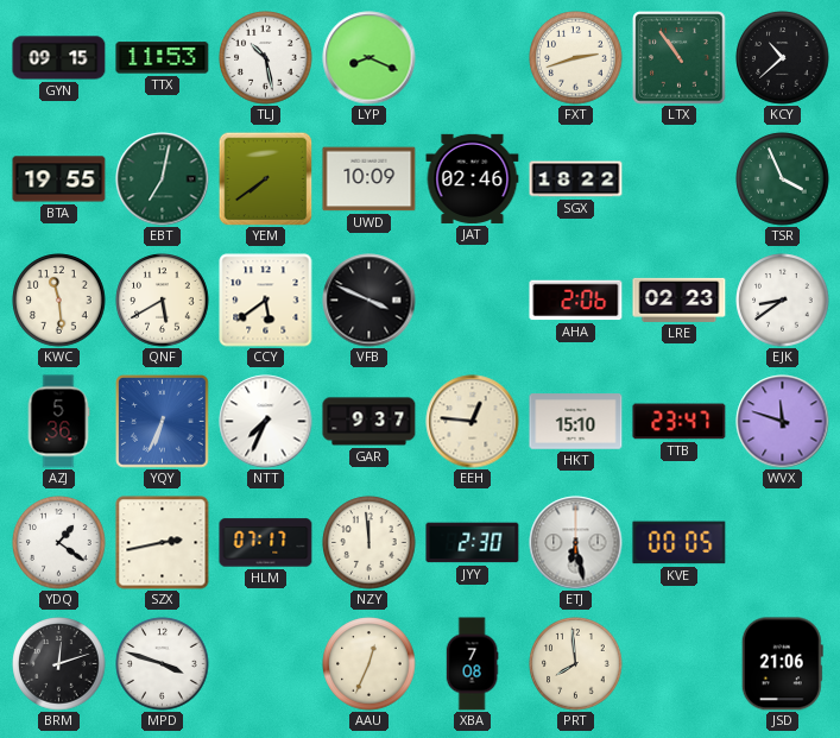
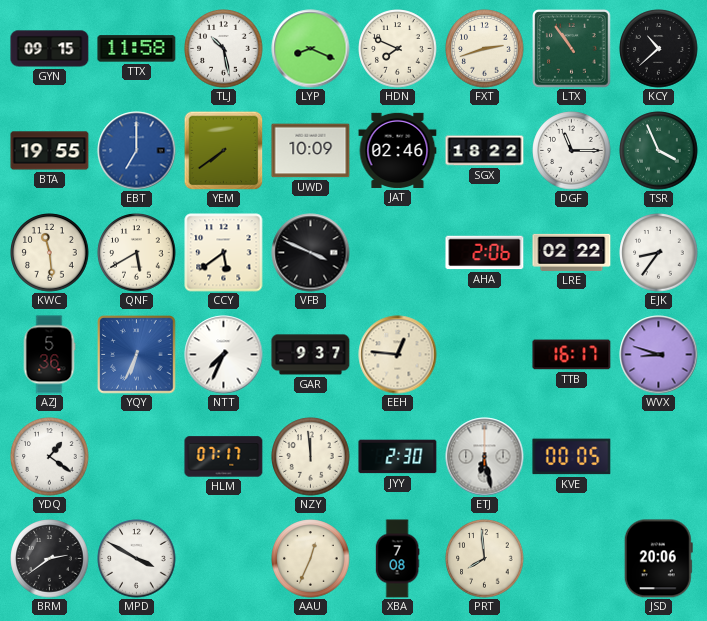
TTX: 11:53 -> 11:58 (137, 49)
HDN: none -> 7:49 (398, 49)
EBT: 7:02 -> 7:00 (137, 151)
EBT dial: green -> blue (137, 151)
DGF: none -> 11:15 (572, 151)
LRE: 02:23 -> 02:22 (572, 252)
EJK: 8:39 -> 8:36 (659, 253)
HKT: 15:10 -> none (576, 422)
TTB: 23:47 -> 16:17 (572, 355)
WVX: 11:48 -> 8:48 (659, 355)
SZX: 2:43 -> none (163, 543)
BRM: 12:12 -> 2:39 (50, 559)
MPD: 3:48 -> 3:50 (137, 559)
JSD: 21:06 -> 20:06 (658, 559)
